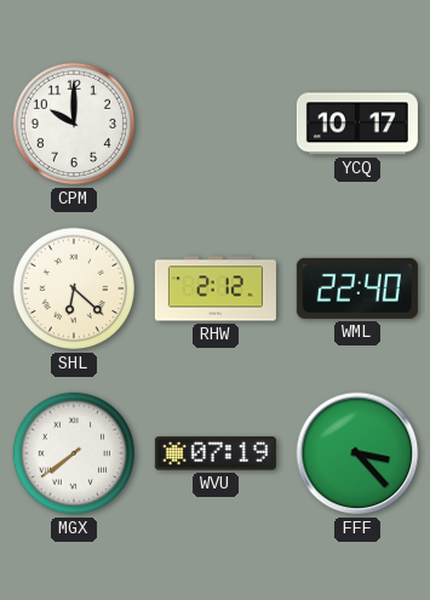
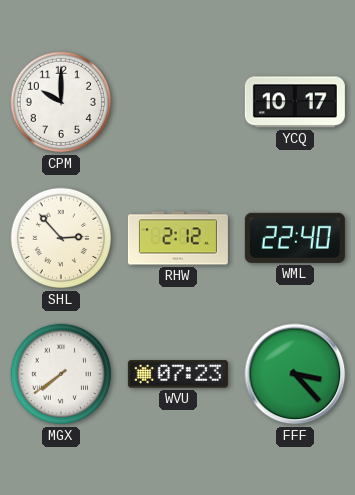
SHL: 6:22 -> 2:53 (61, 238)
WVU: 07:19 -> 07:23 (178, 374)
